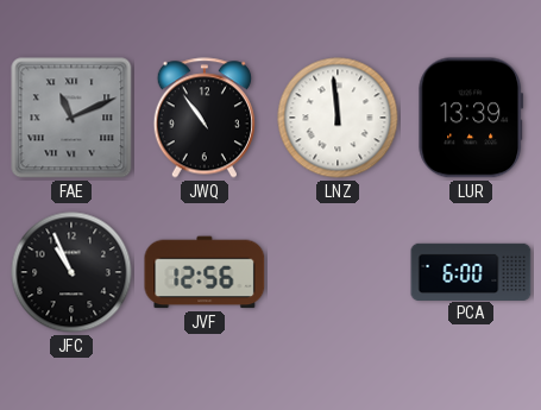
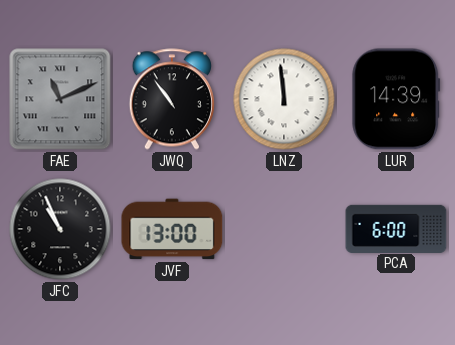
LUR: 13:39 -> 14:39 (396, 99)
JVF: 12:56 -> 13:00 (172, 229)
